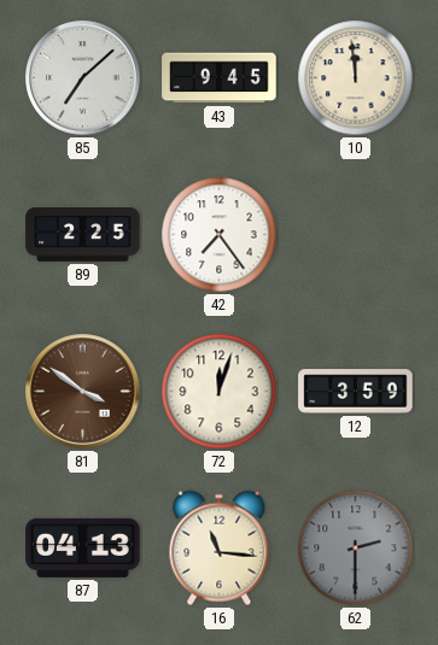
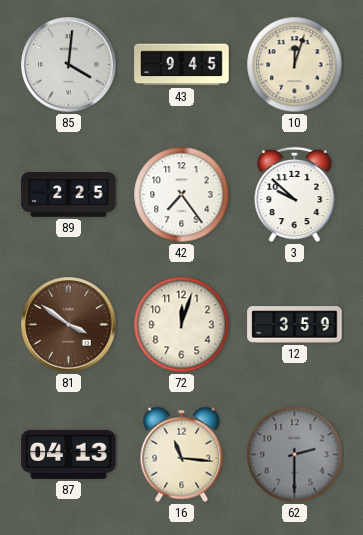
85: 7:08 -> 4:01 (69, 65)
10: 11:59 -> 12:03 (295, 65)
3: none -> 9:52 (295, 195)
